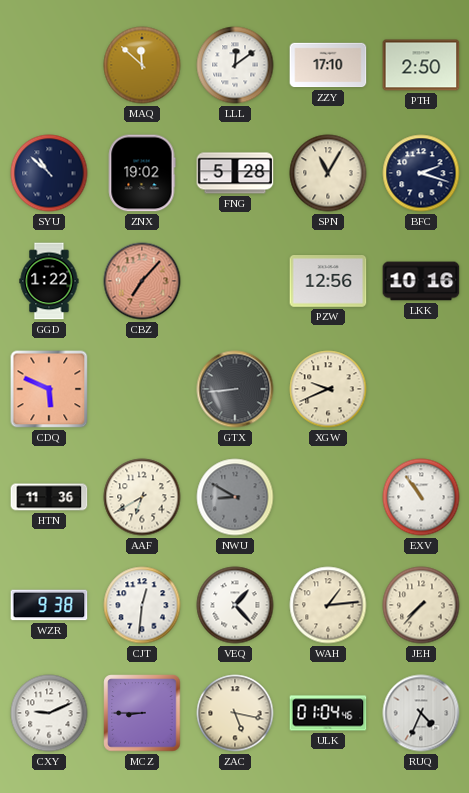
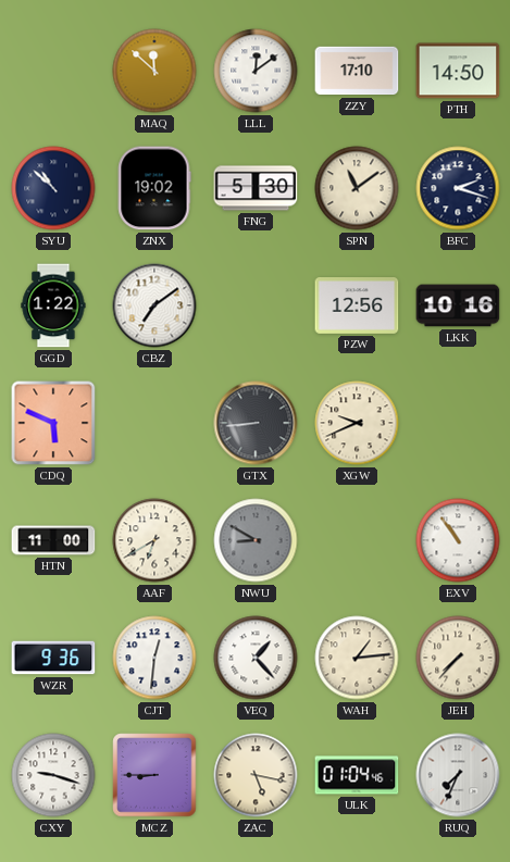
PTH: 2:50 -> 14:50 (458, 71)
FNG: 5:28 -> 5:30 (256, 188)
SPN: 11:05 -> 11:09 (357, 188)
CBZ: 7:07 -> 7:09 (154, 305)
CBZ dial: salmon -> white (154, 305)
HTN: 11:36 -> 11:00 (53, 540)
WZR: 9:38 -> 9:36 (53, 658)
CXY: 9:11 -> 9:18 (53, 775)
RUQ: 4:34 -> 7:34 (458, 775)
